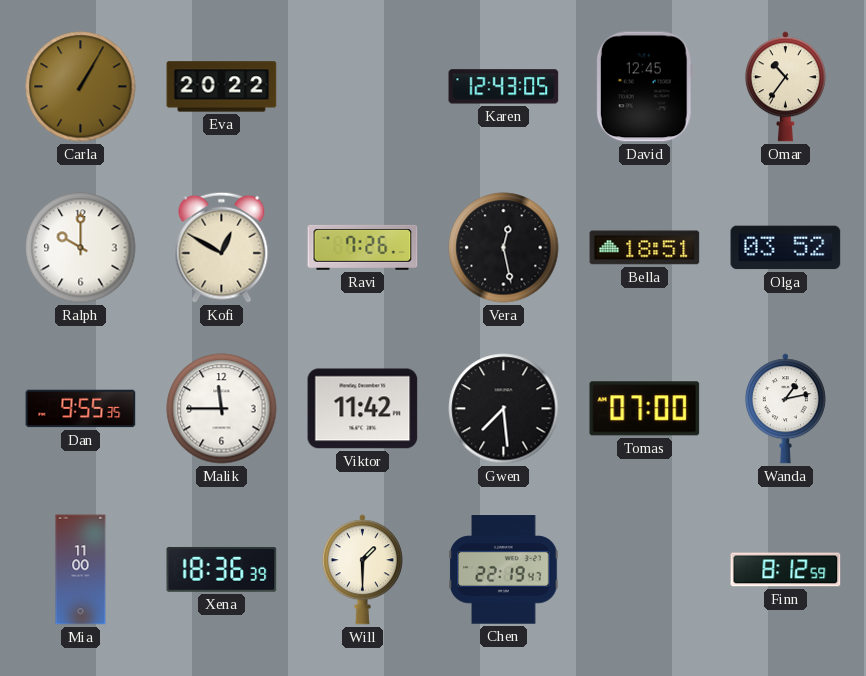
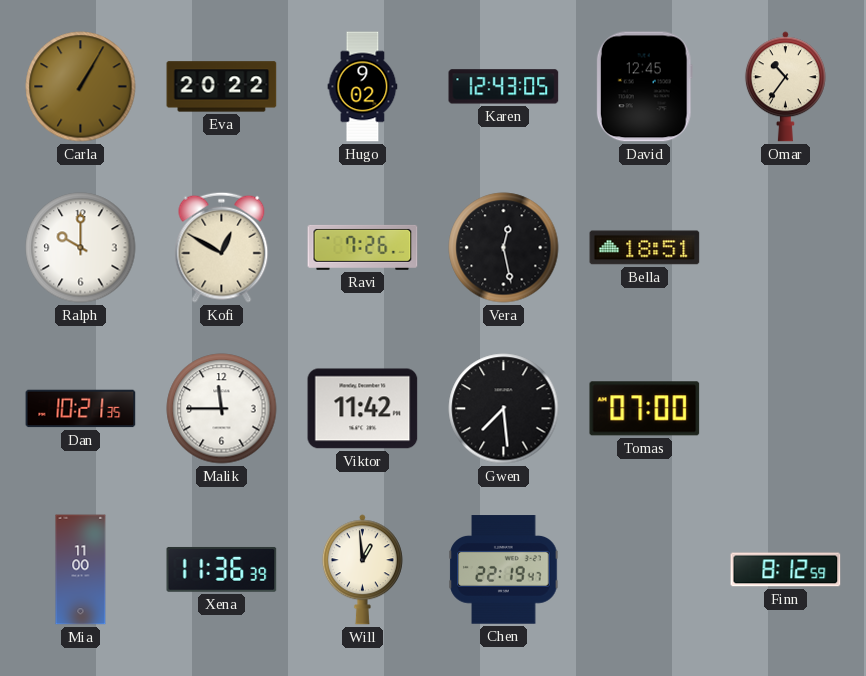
Hugo: none -> 9:02 (363, 87)
Olga: 03:52 -> none (786, 248)
Dan: 9:55 -> 10:21 (81, 409)
Wanda: 1:13 -> none (785, 409)
Xena: 18:36 -> 11:36 (222, 569)
Will: 1:30 -> 12:59 (362, 570)
